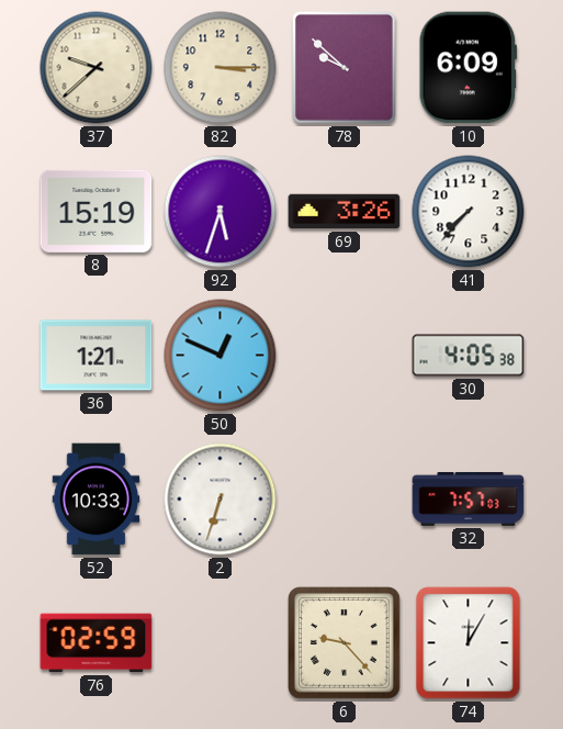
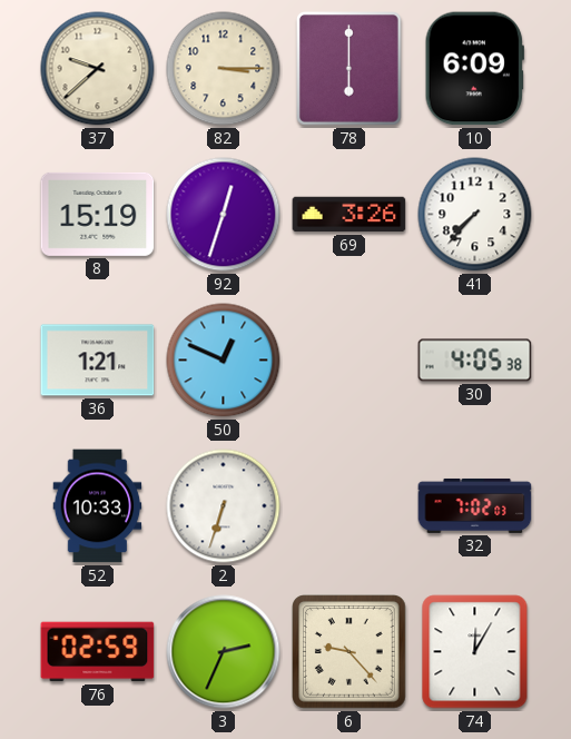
78: 9:52 -> 6:00 (350, 69)
92: 5:33 -> 12:33 (224, 215)
32: 7:57 -> 7:02 (475, 505)
3: none -> 2:34 (224, 652)
